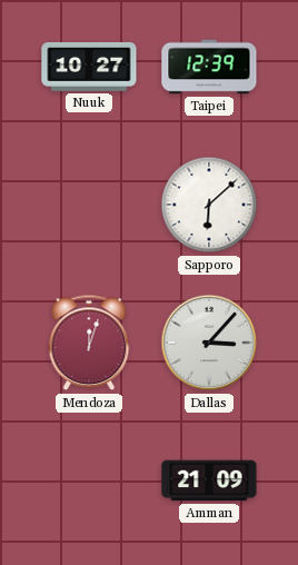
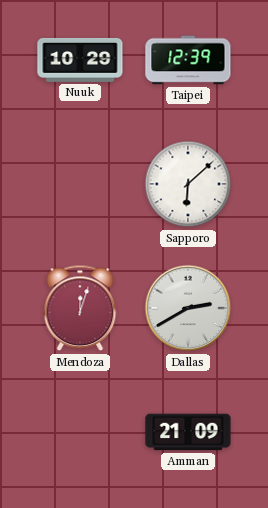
Nuuk: 10:27 -> 10:29 (80, 60)
Dallas: 3:07 -> 2:40 (188, 308)
